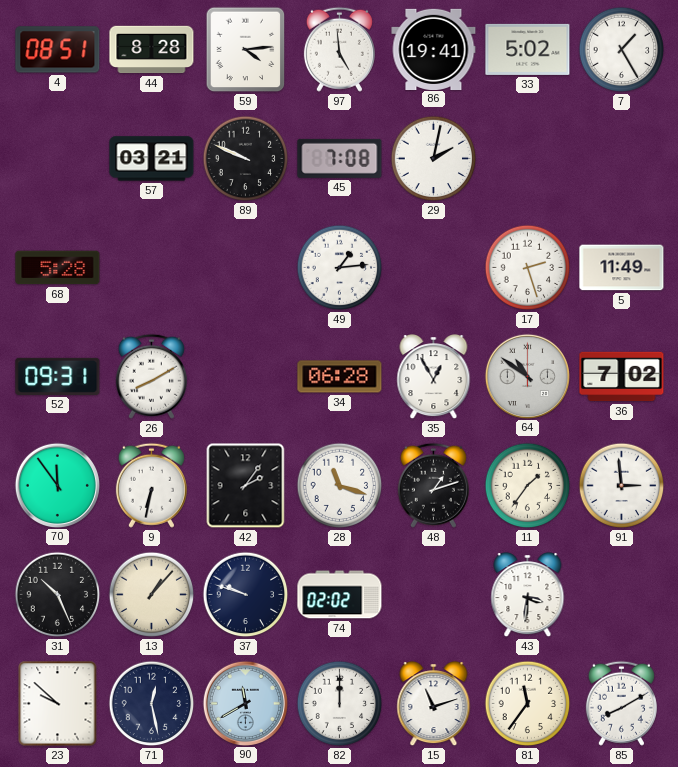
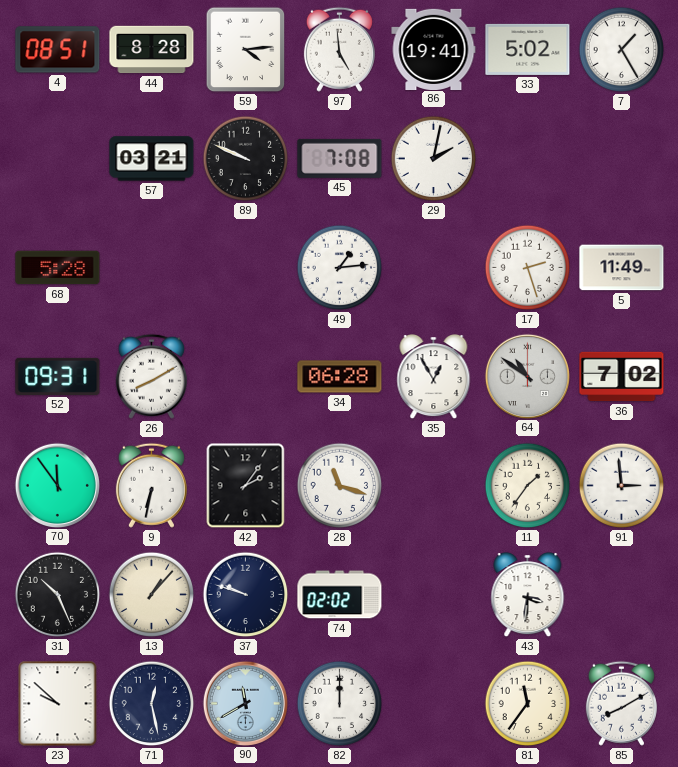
48: 1:12 -> none (433, 485)
15: 11:12 -> none (434, 704)
